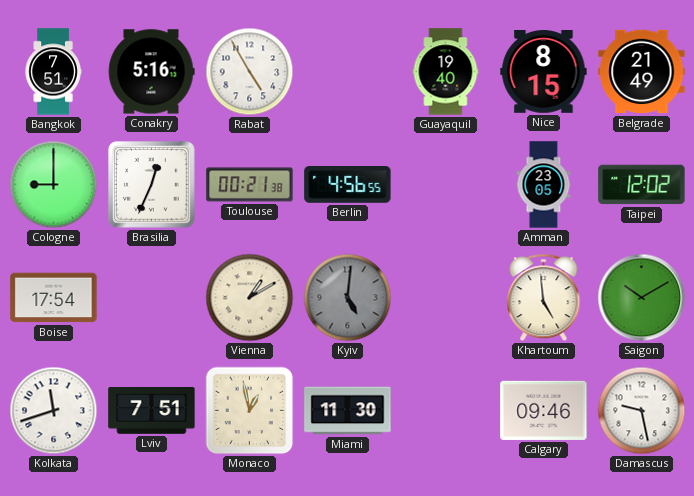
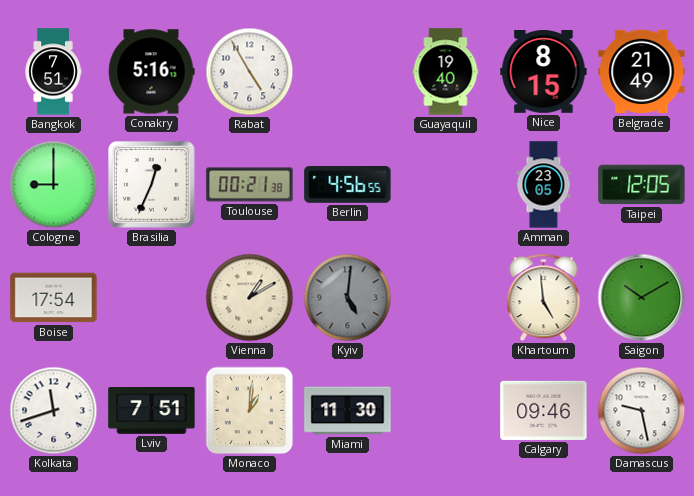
Taipei: 12:02 -> 12:05 (642, 185)
Monaco: 12:58 -> 1:01 (250, 411)
